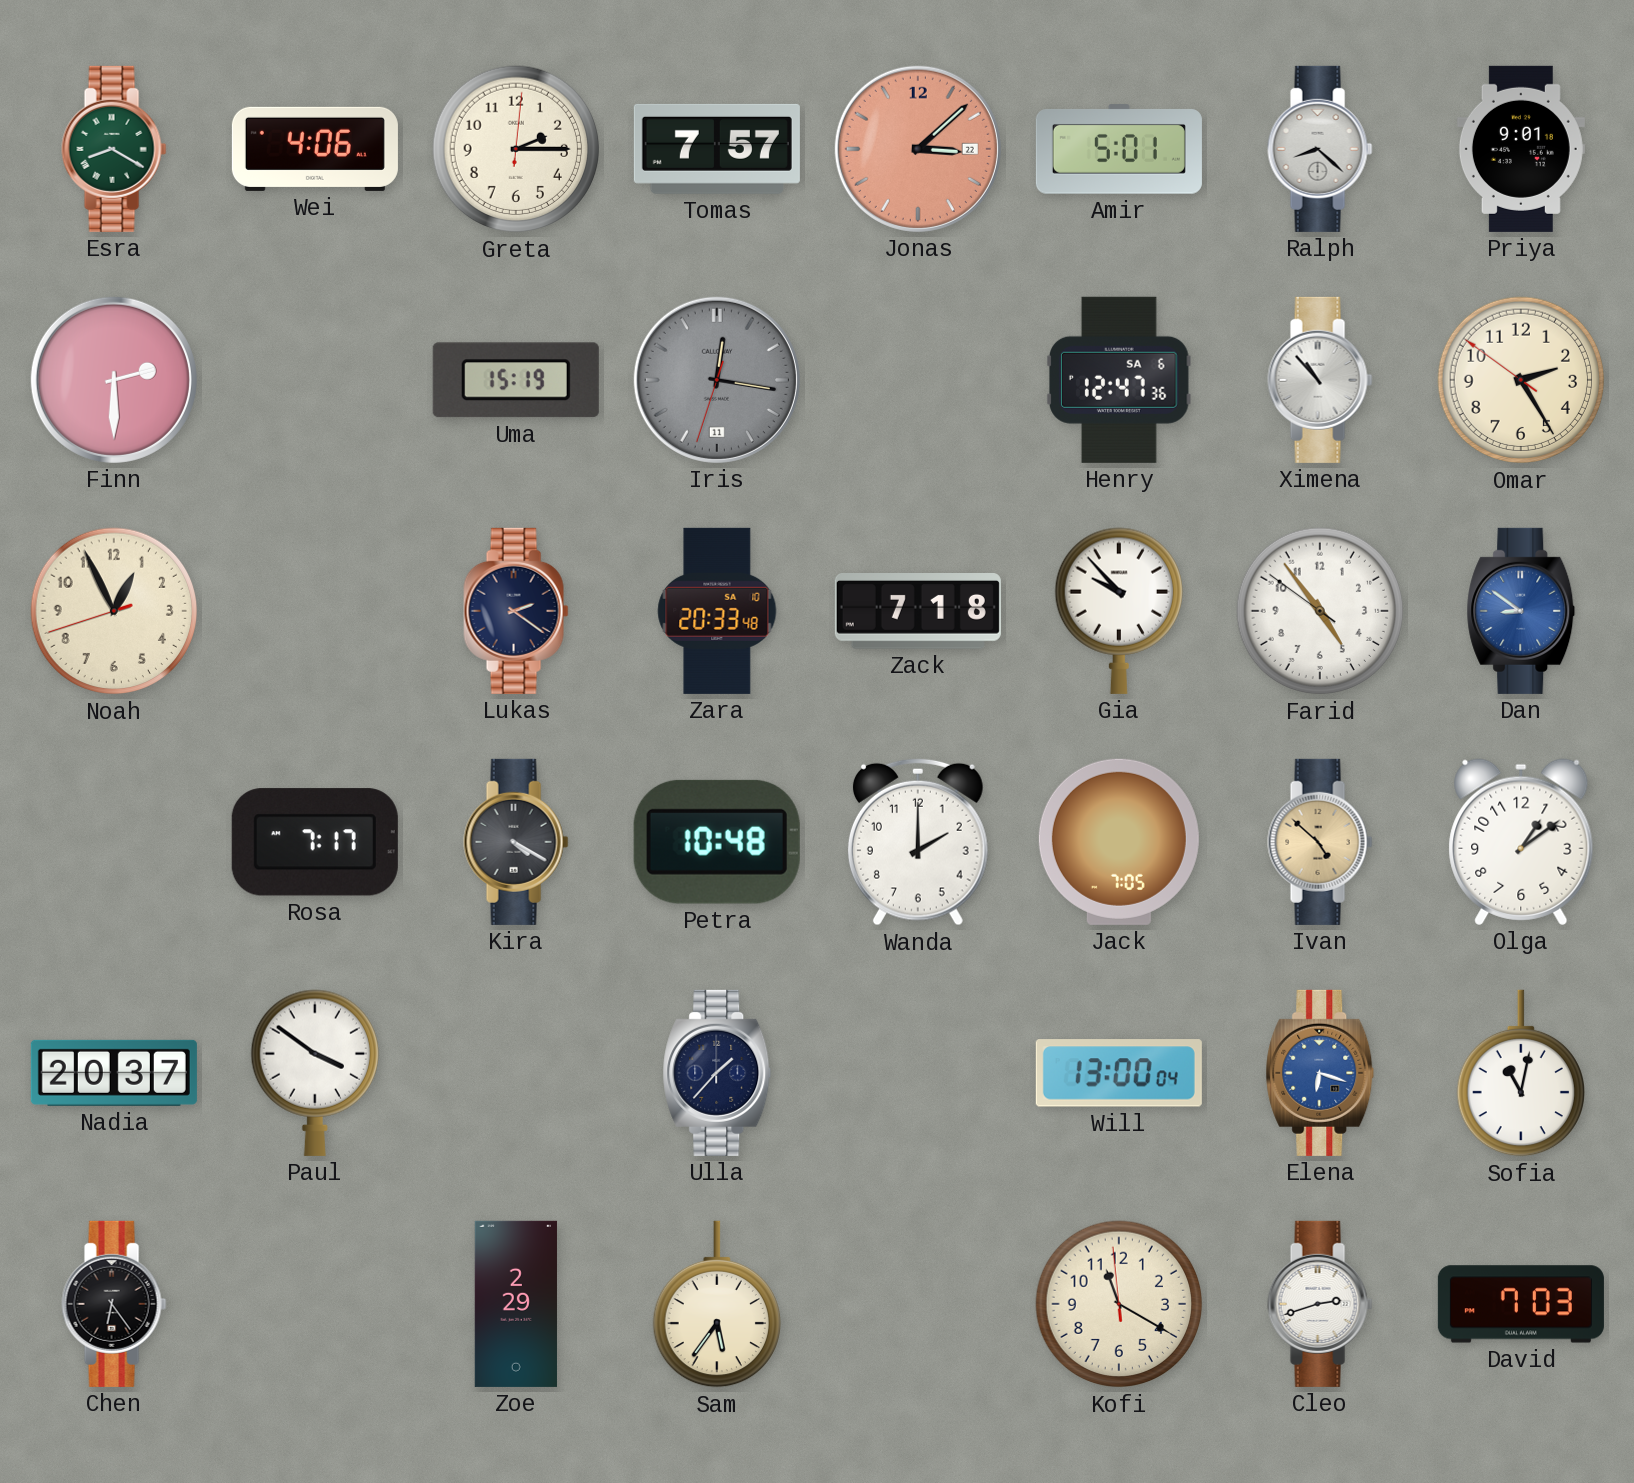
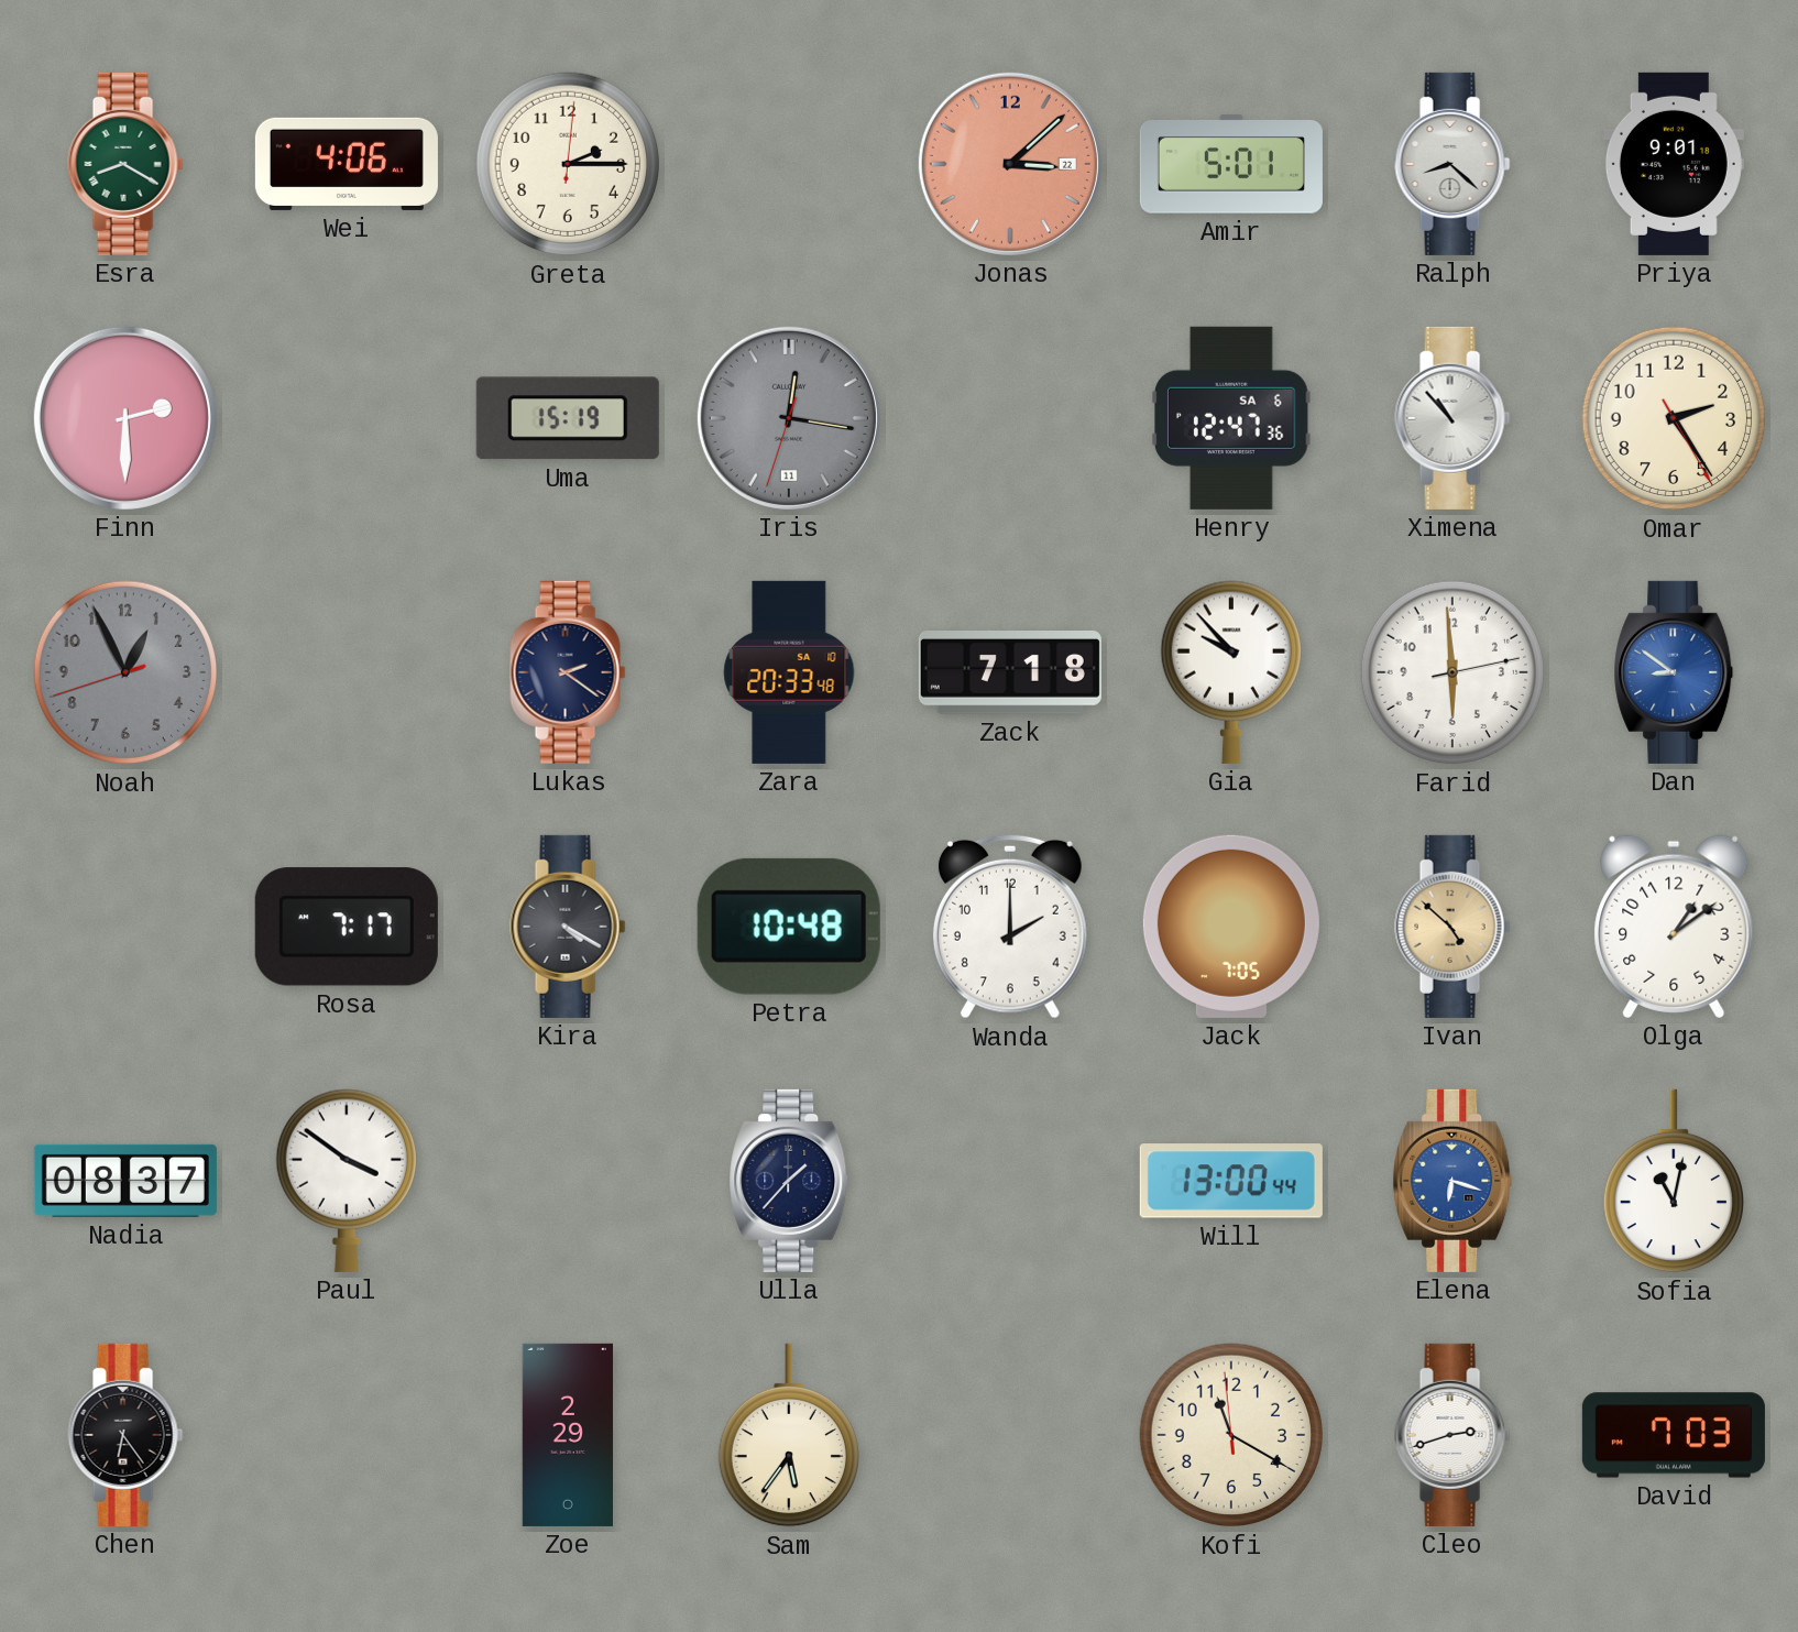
Tomas: 7:57 -> none (717, 149)
Omar: 2:24:51 -> 2:24:25 (1674, 418)
Noah dial: cream -> grey (125, 672)
Farid: 4:53 -> 5:59 (1452, 672)
Nadia: 20:37 -> 08:37 (125, 1181)
Will: 13:00:04 -> 13:00:44 (1231, 1181)
